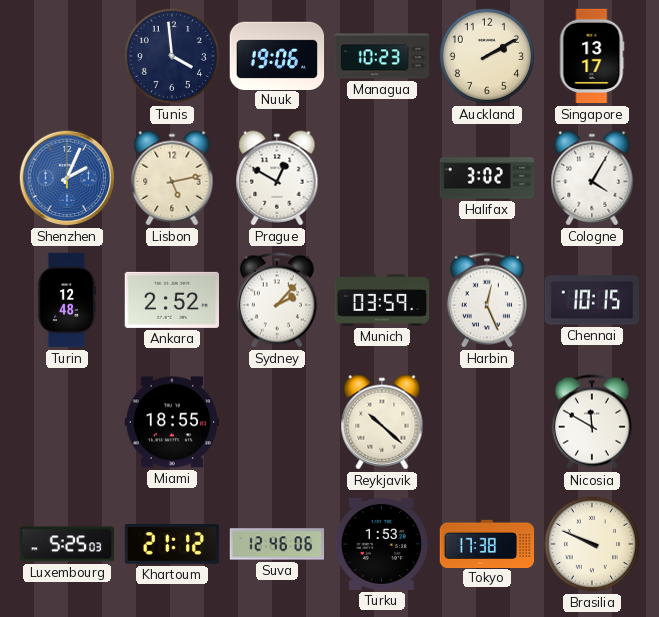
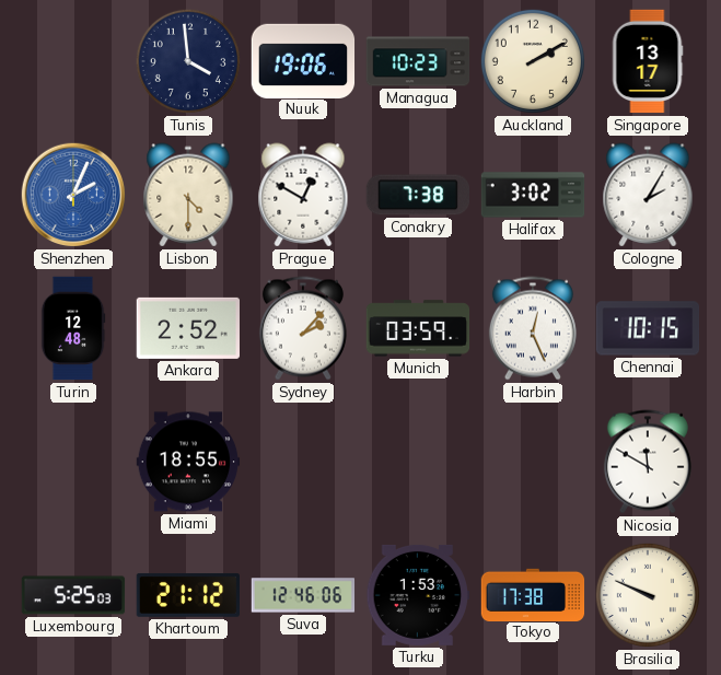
Lisbon: 5:13 -> 4:30 (188, 195)
Conakry: none -> 7:38 (417, 195)
Cologne: 4:05 -> 2:05 (648, 195)
Reykjavik: 10:22 -> none (382, 422)
